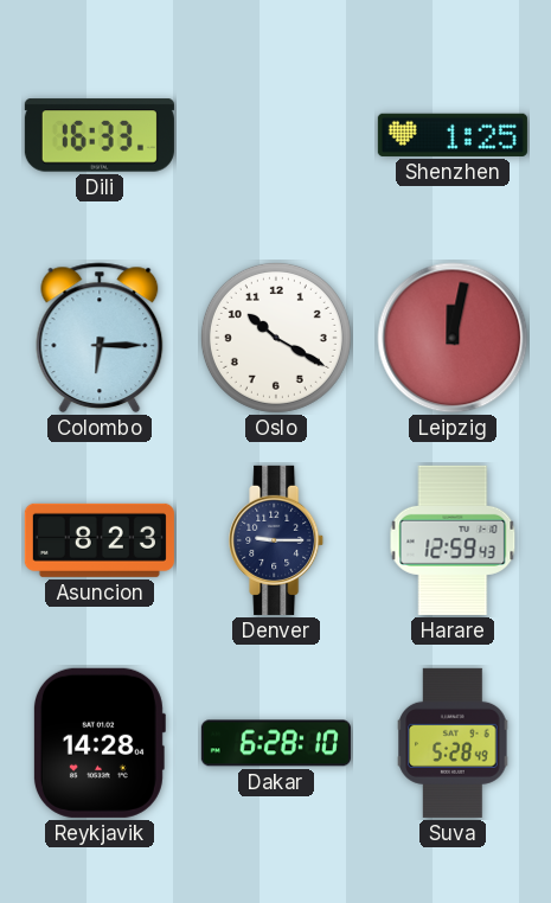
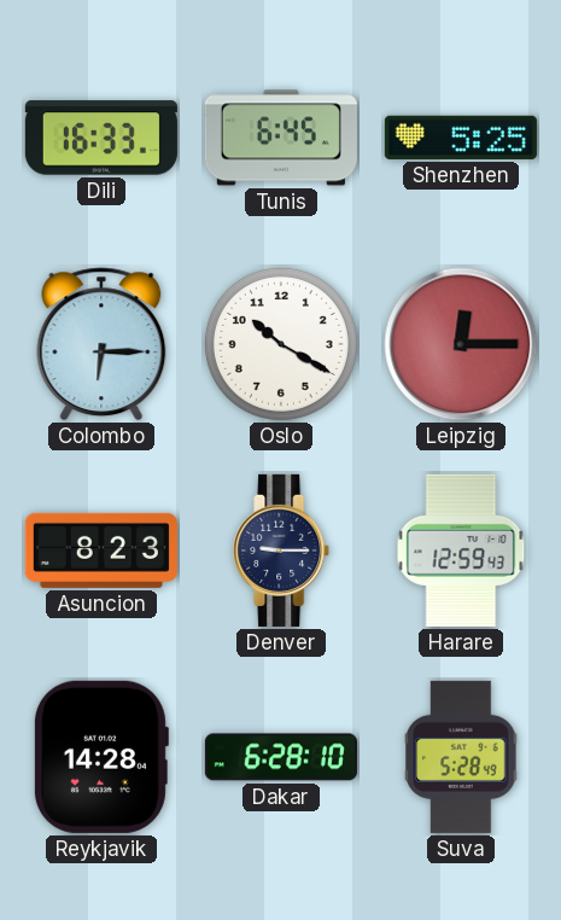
Tunis: none -> 6:45 (281, 138)
Shenzhen: 1:25 -> 5:25 (461, 138)
Leipzig: 12:02 -> 12:15 (461, 344)
